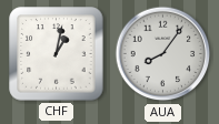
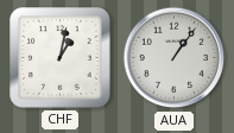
AUA: 8:06 -> 1:06 (175, 58)
